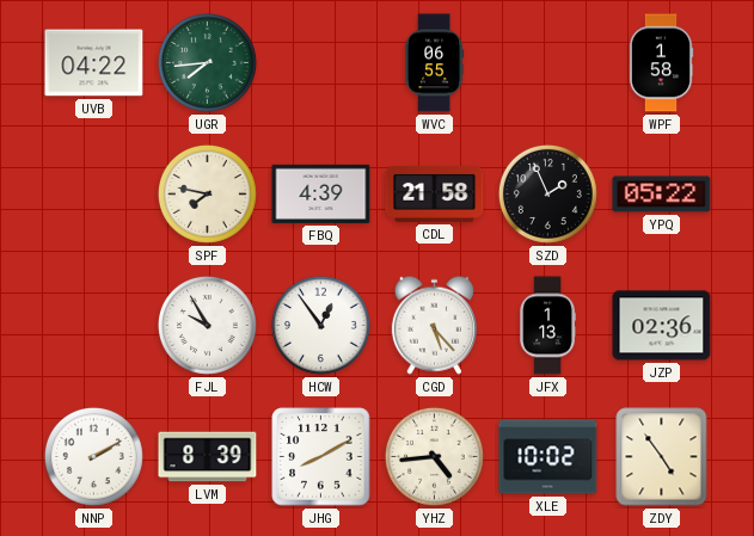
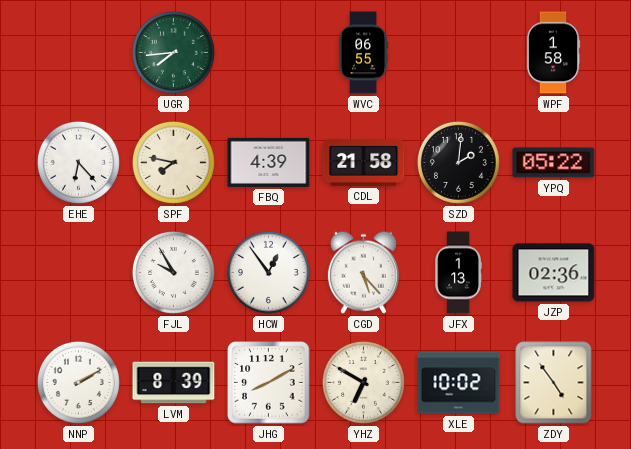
UVB: 04:22 -> none (94, 63)
EHE: none -> 6:23 (78, 162)
SZD: 1:56 -> 2:01 (458, 162)
YHZ: 4:44 -> 6:50 (363, 382)
